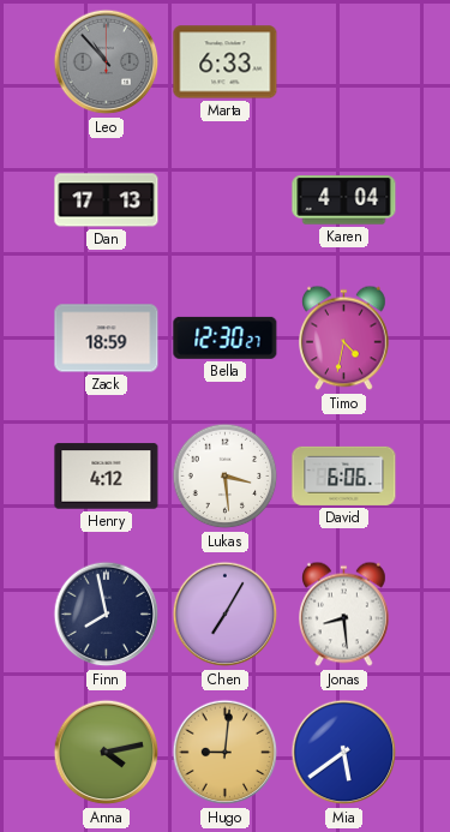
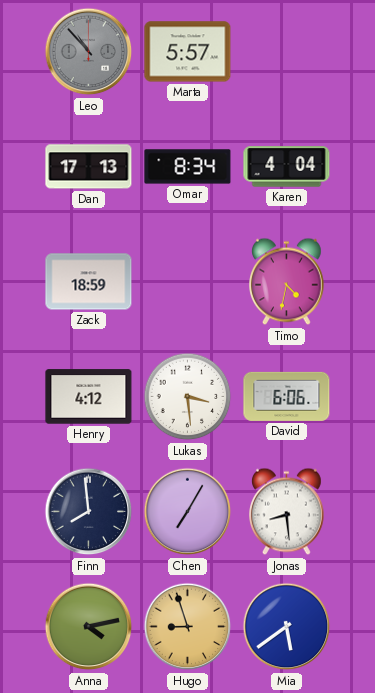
Marta: 6:33 -> 5:57 (188, 52)
Omar: none -> 8:34 (188, 167)
Bella: 12:30 -> none (226, 337)
Finn: 7:58 -> 7:59 (89, 512)
Hugo: 9:01 -> 8:57 (188, 627)
